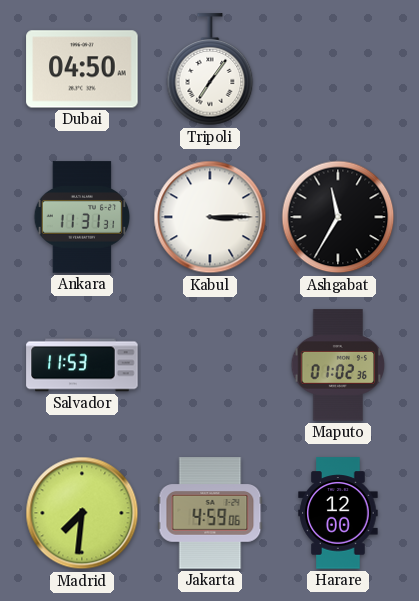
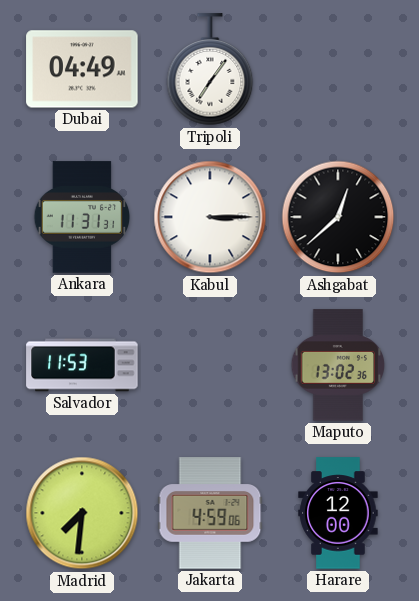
Dubai: 04:50 -> 04:49 (82, 69)
Ashgabat: 11:35 -> 12:38 (338, 217)
Maputo: 01:02 -> 13:02 (338, 365)
